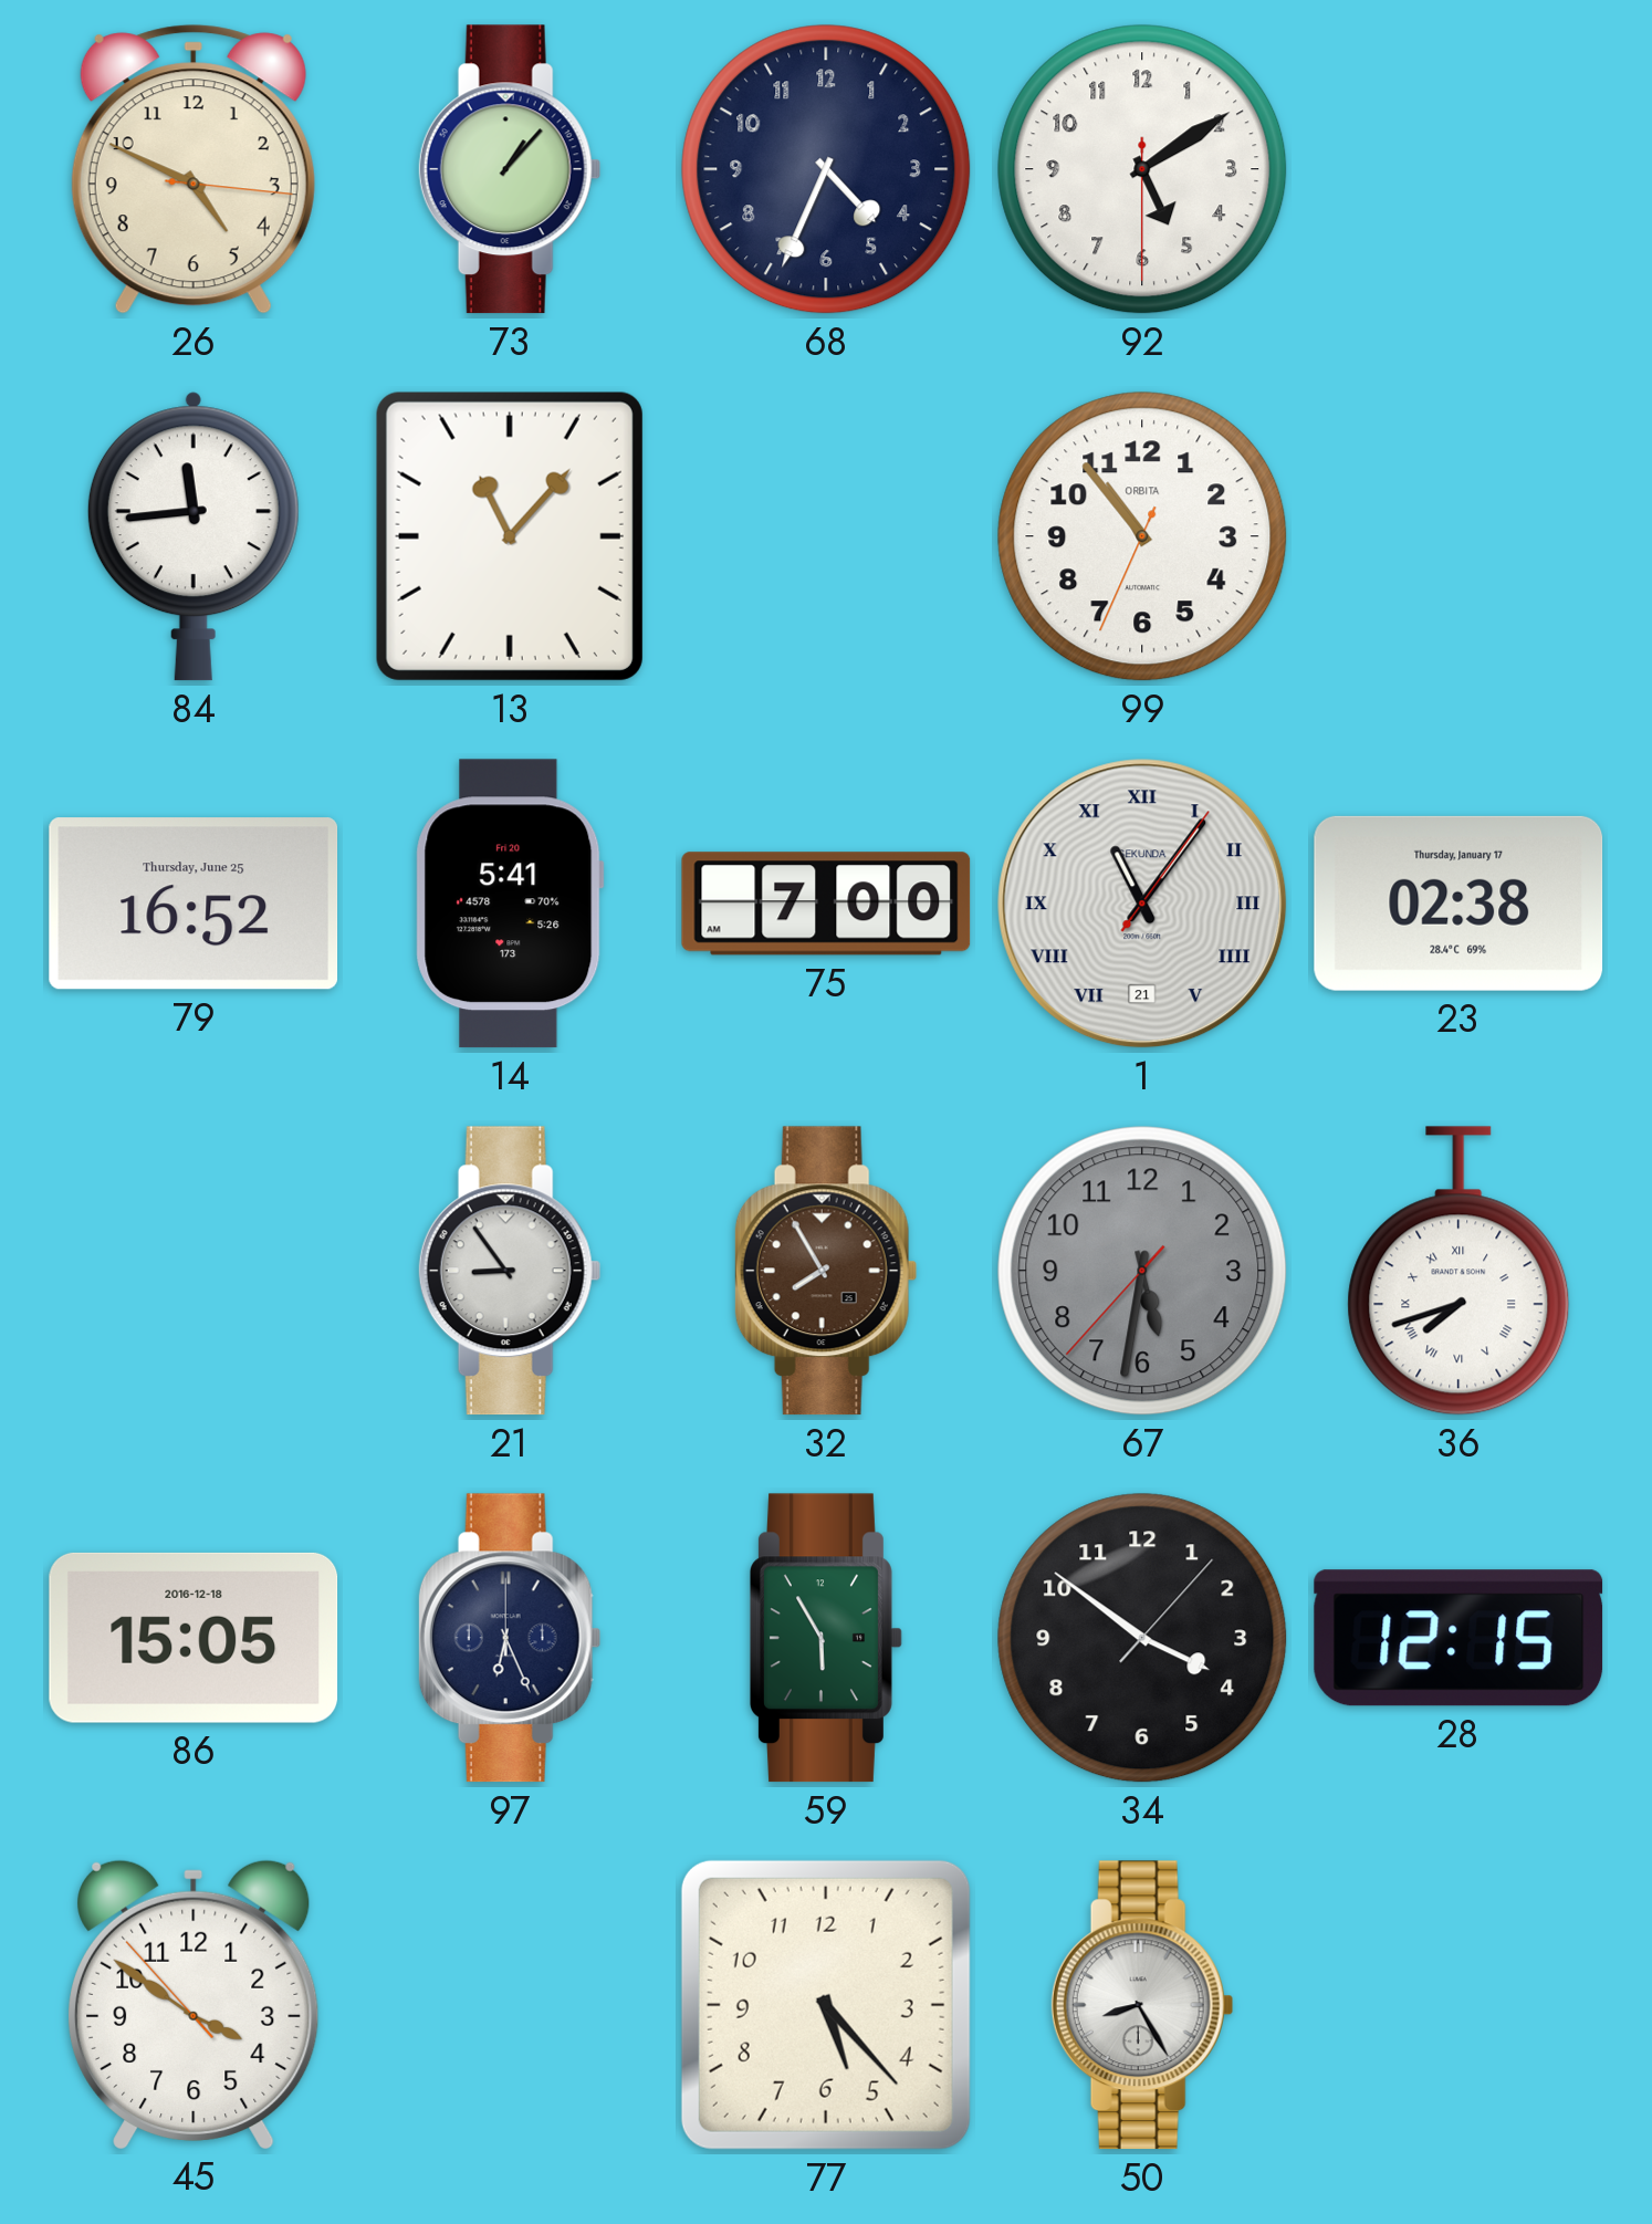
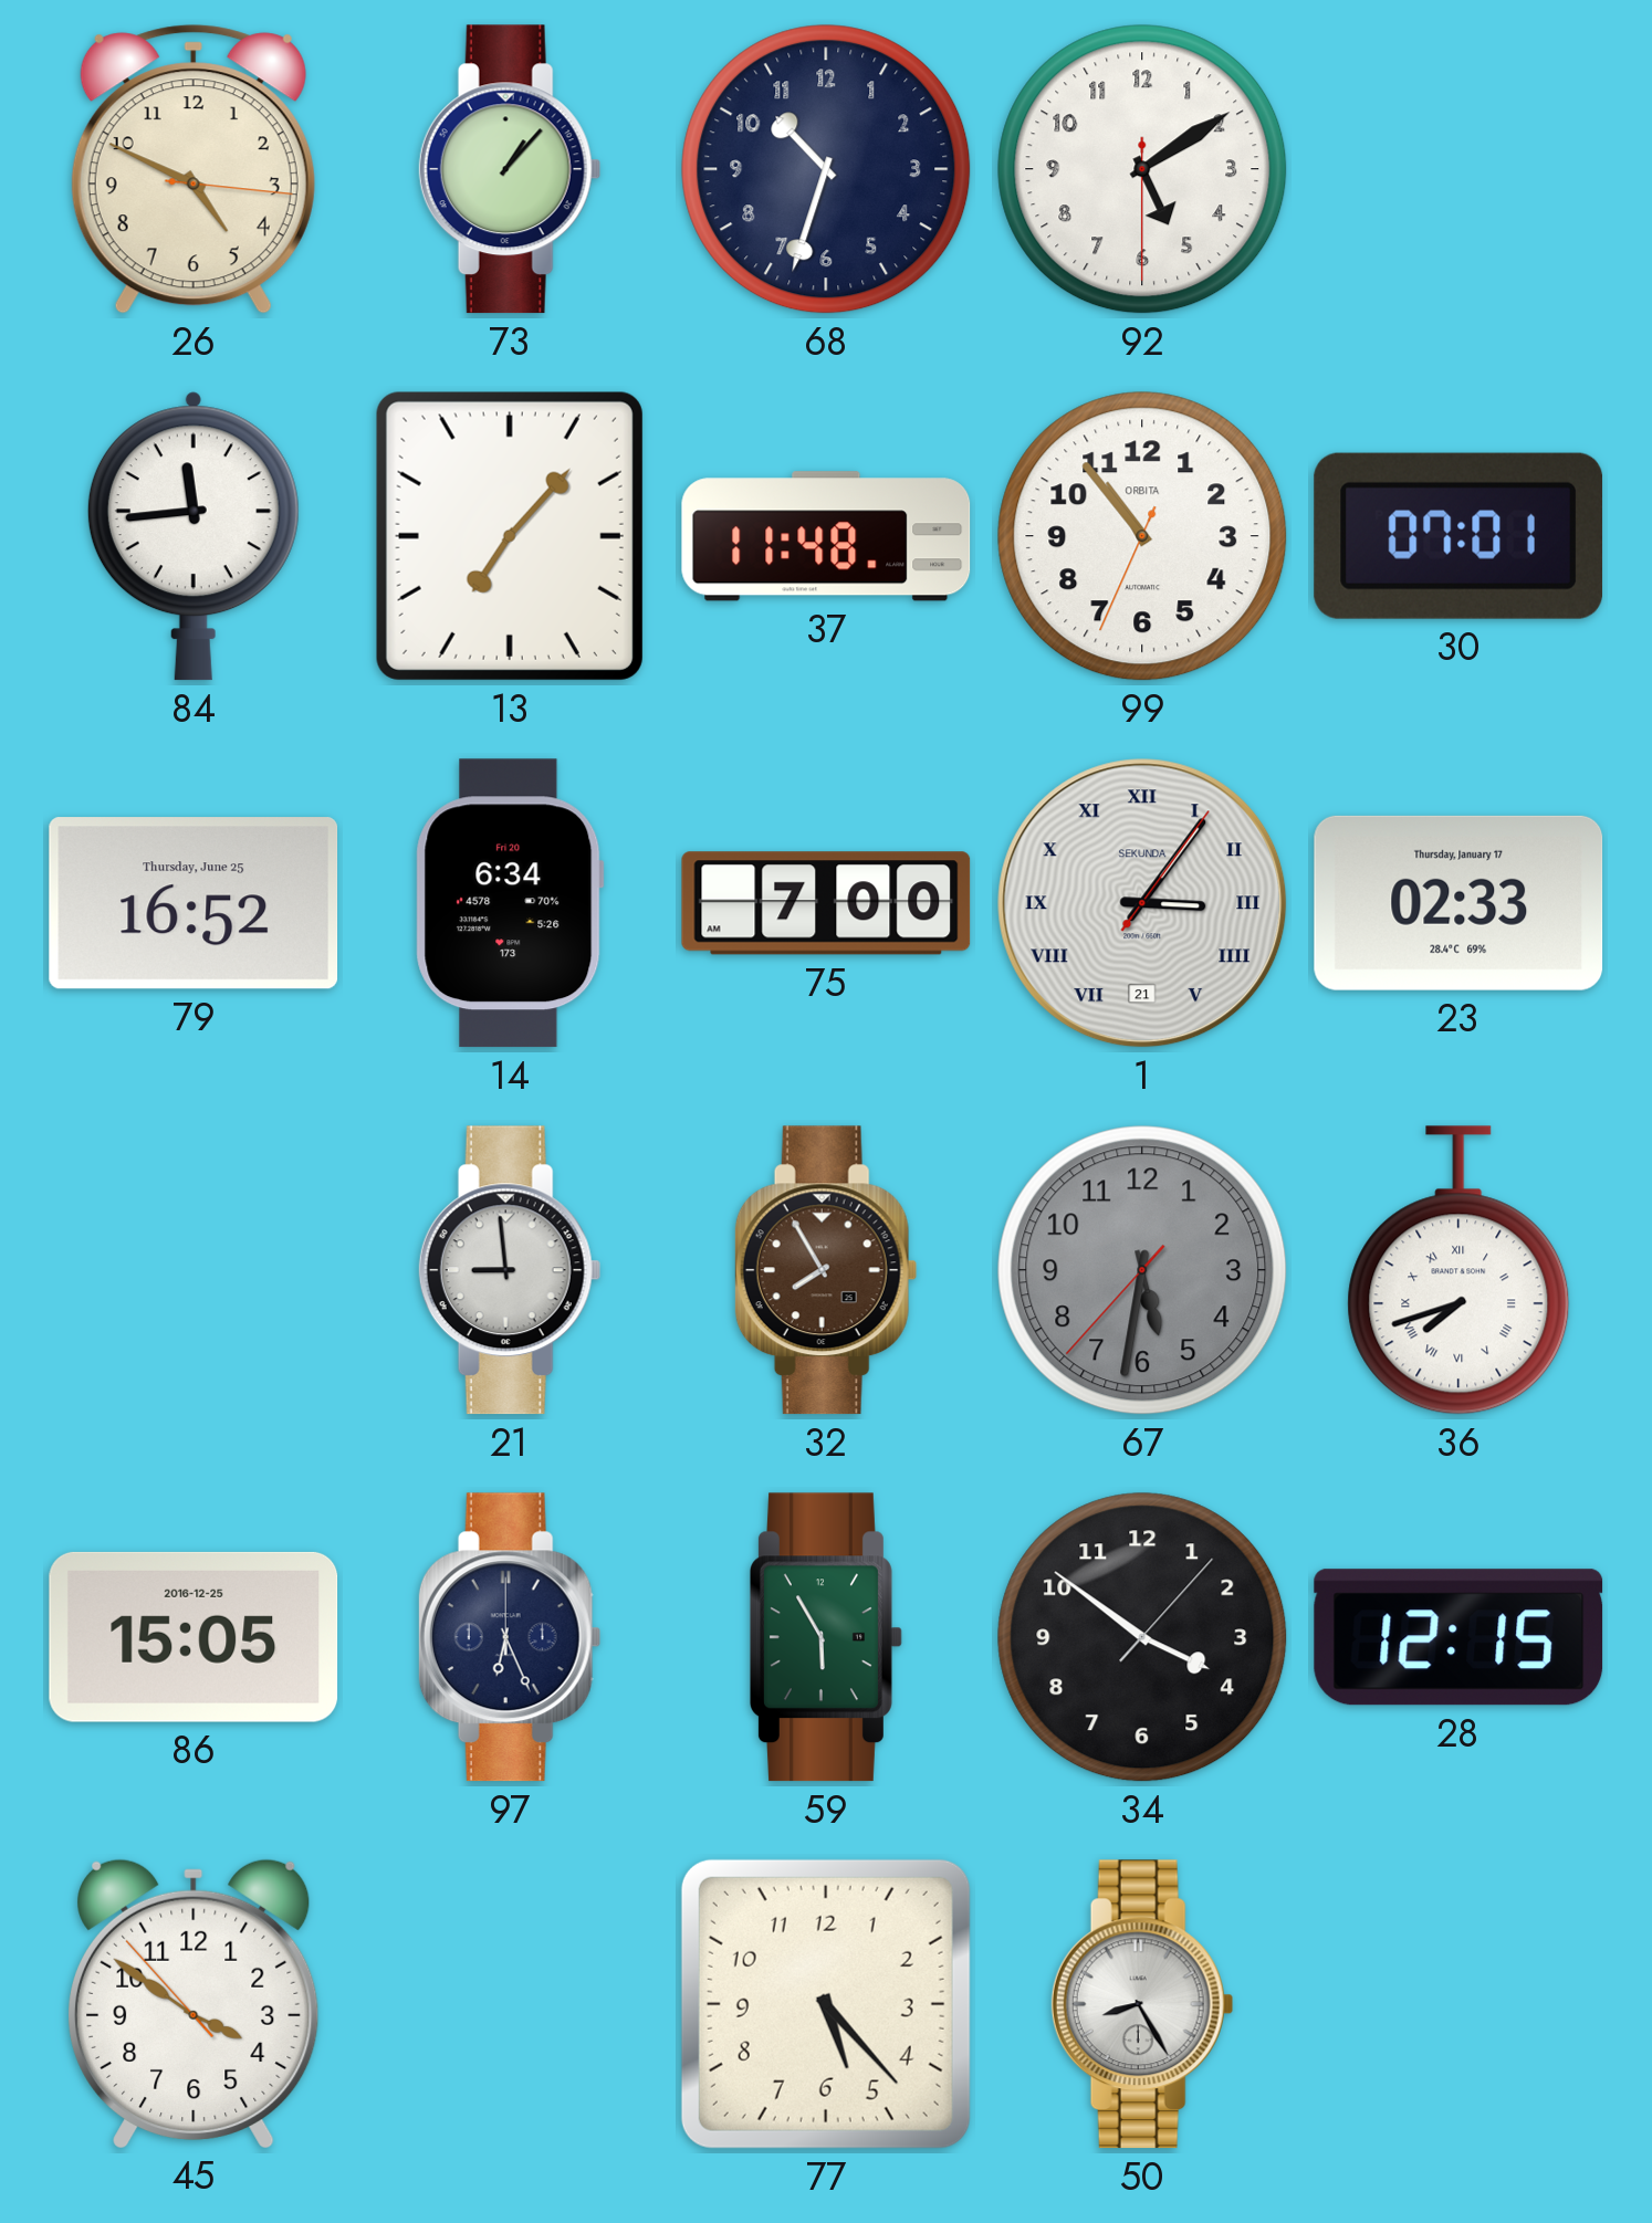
68: 4:34 -> 10:33 (826, 169)
13: 11:07 -> 7:07 (510, 536)
37: none -> 11:48 (826, 536)
30: none -> 07:01 (1458, 536)
14: 5:41 -> 6:34 (510, 903)
1: 11:06 -> 3:06 (1142, 903)
23: 02:38 -> 02:33 (1458, 903)
21: 8:54 -> 8:59 (510, 1270)
86 date: 2016-12-18 -> 2016-12-25 (194, 1637)
